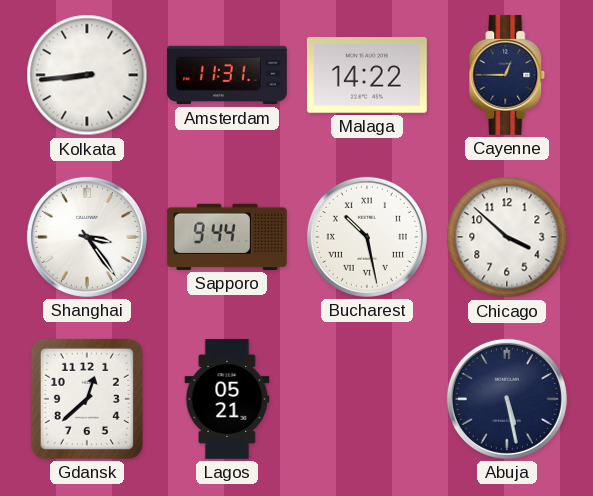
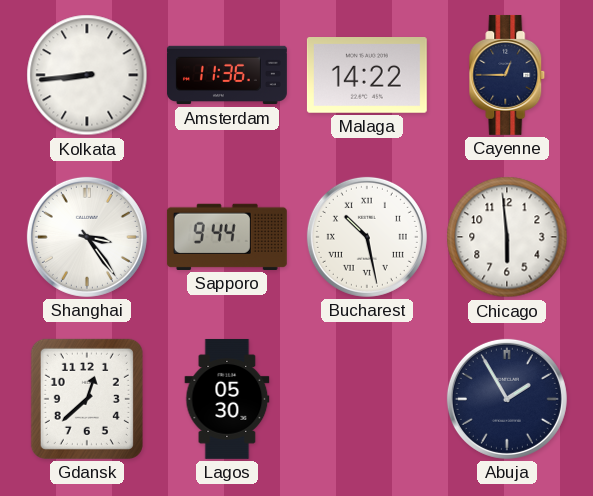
Amsterdam: 11:31 -> 11:36 (227, 75)
Chicago: 3:52 -> 5:59 (507, 237)
Lagos: 05:21 -> 05:30 (227, 399)
Abuja: 5:28 -> 1:55 (507, 399)
